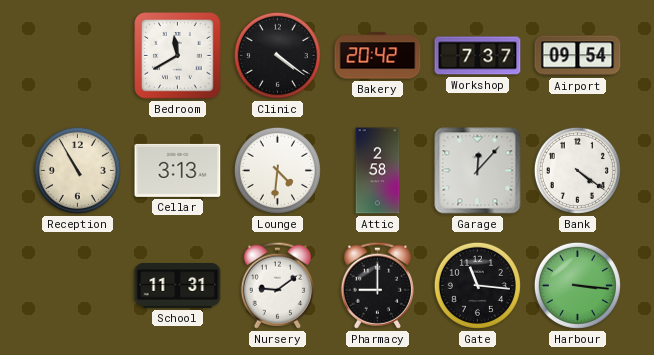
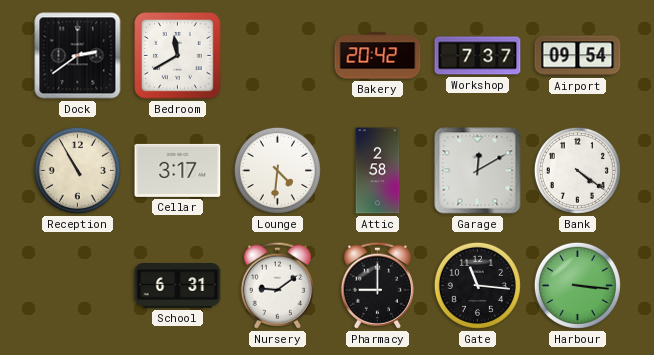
Dock: none -> 2:39 (78, 56)
Clinic: 4:21 -> none (277, 55)
Cellar: 3:13 -> 3:17 (178, 170)
Garage: 12:07 -> 12:10 (478, 171)
School: 11:31 -> 6:31 (178, 286)
